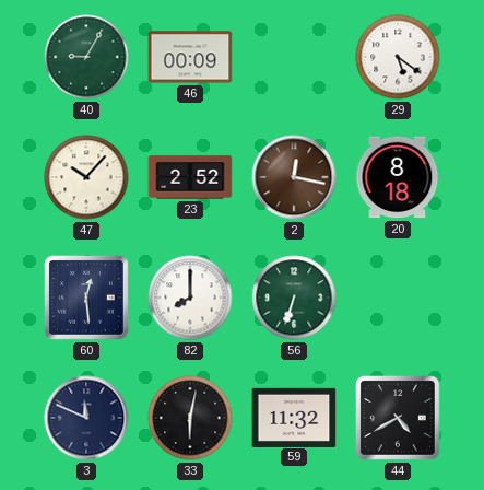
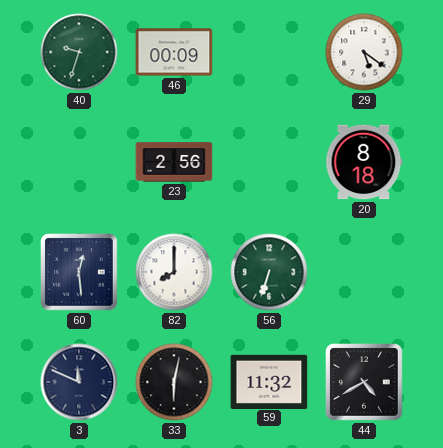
40: 9:05 -> 9:33 (79, 52)
47: 10:07 -> none (86, 177)
23: 2:52 -> 2:56 (174, 162)
2: 12:17 -> none (294, 177)
